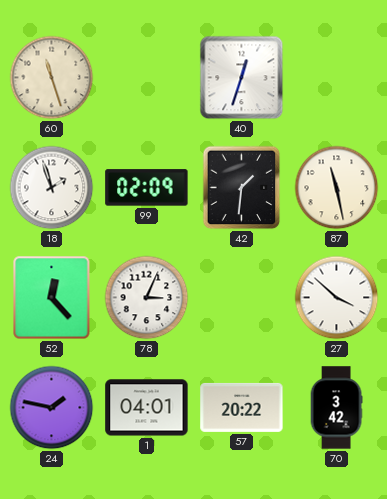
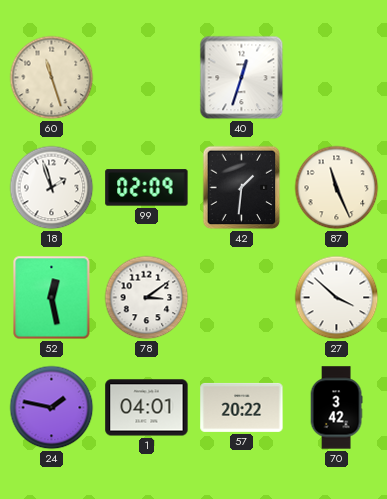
87: 11:28 -> 11:26 (337, 188)
52: 12:23 -> 12:28 (52, 298)
78: 3:04 -> 3:09 (147, 298)
